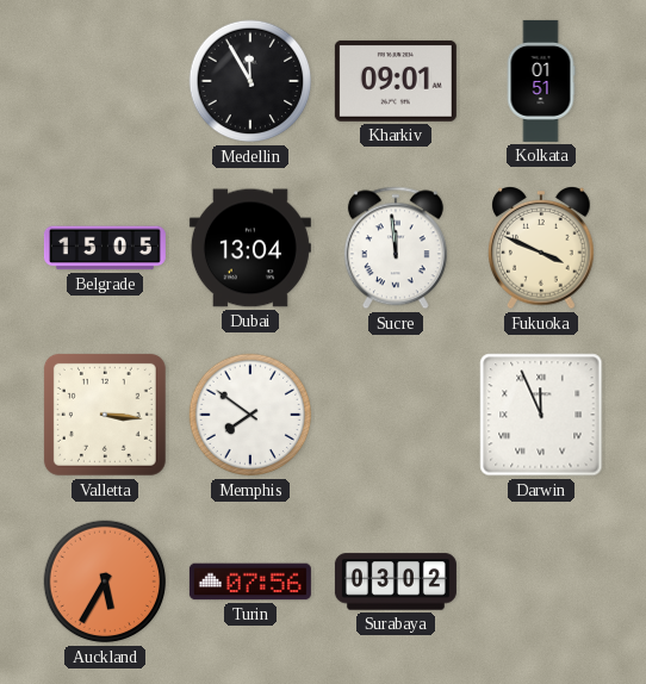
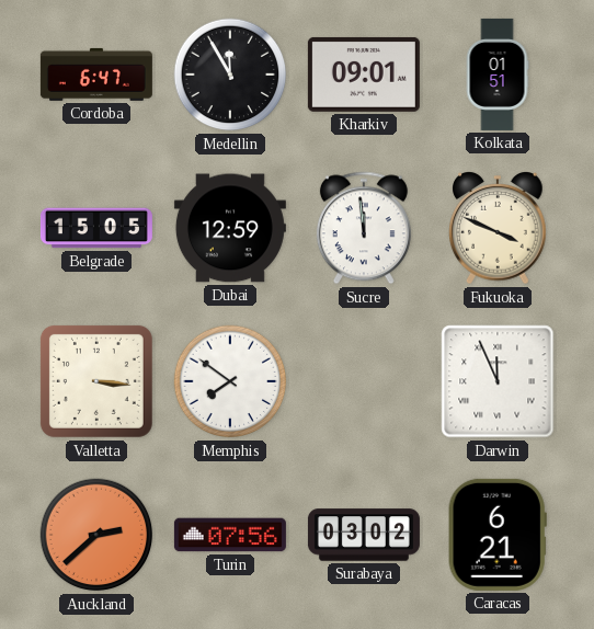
Cordoba: none -> 6:47 (96, 75)
Dubai: 13:04 -> 12:59 (230, 228)
Auckland: 5:35 -> 2:38 (96, 535)
Caracas: none -> 6:21 (498, 535)
